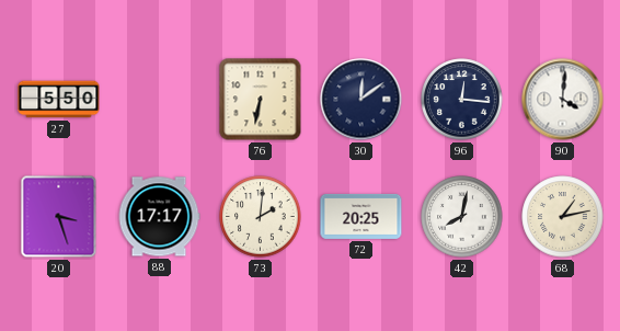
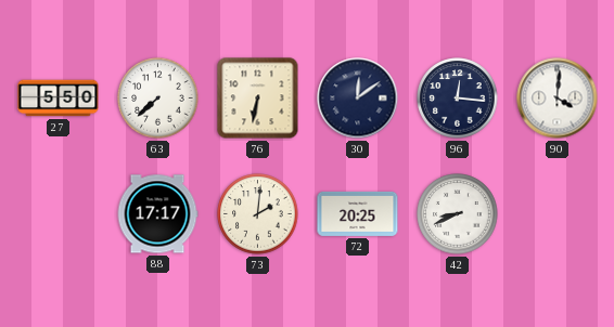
63: none -> 7:38 (158, 99)
20: 3:27 -> none (59, 217)
42: 8:02 -> 8:41 (458, 214)
68: 1:13 -> none (563, 217)
